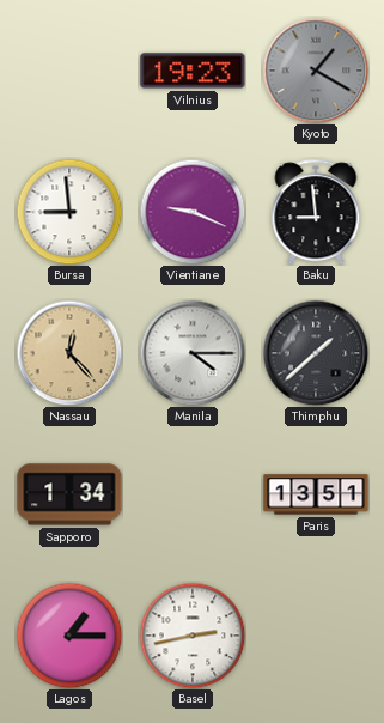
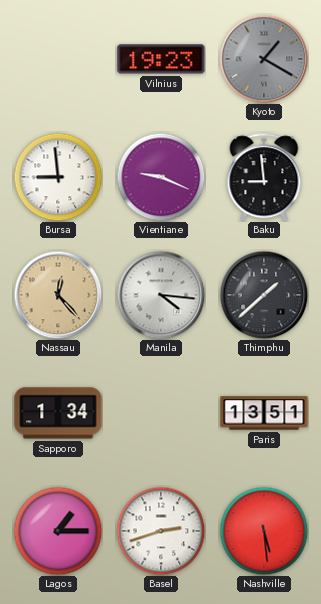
Manila: 4:15 -> 4:16 (161, 295)
Basel: 2:43 -> 2:42 (161, 531)
Nashville: none -> 5:29 (264, 531)
